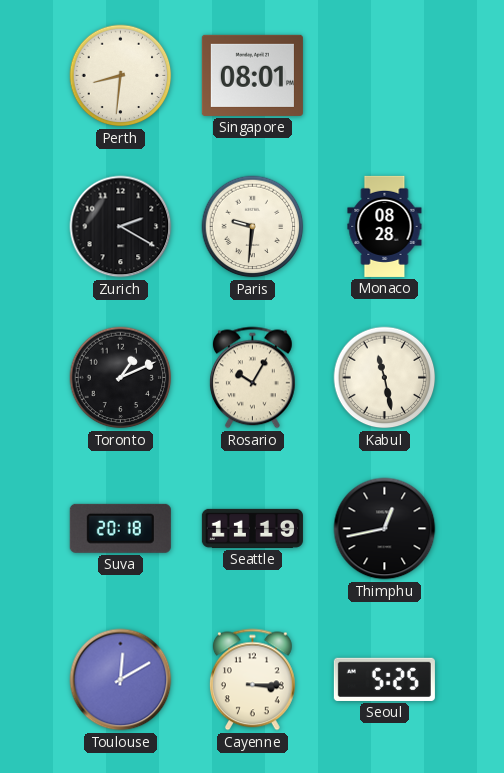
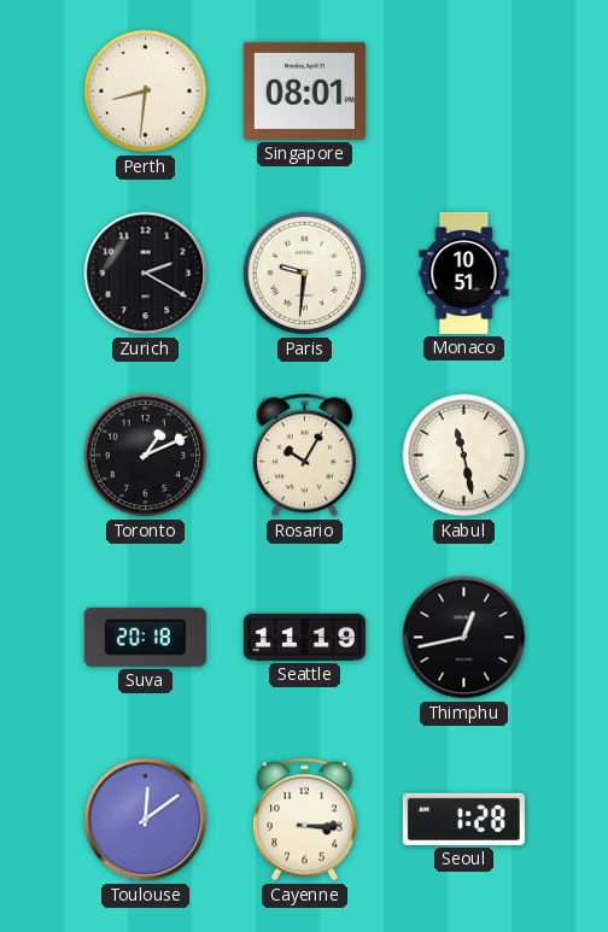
Monaco: 08:28 -> 10:51 (464, 272)
Toulouse: 12:10 -> 12:09 (146, 820)
Seoul: 5:25 -> 1:28 (463, 819)
